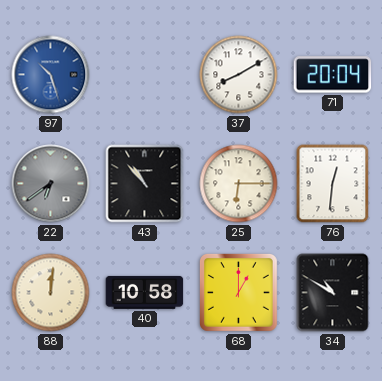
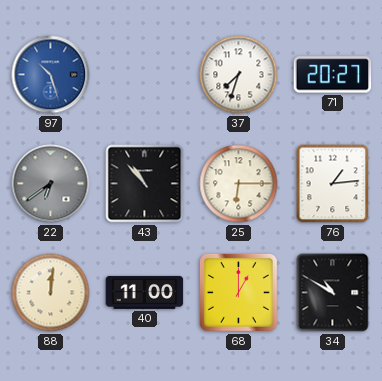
37: 8:10 -> 7:33 (239, 75)
71: 20:04 -> 20:27 (333, 75)
76: 12:31 -> 1:14 (333, 184)
40: 10:58 -> 11:00 (145, 292)
